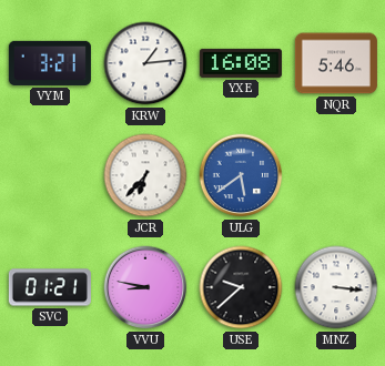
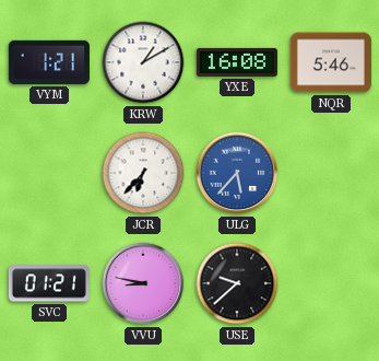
VYM: 3:21 -> 1:21 (49, 62)
KRW: 1:14 -> 1:10 (143, 62)
ULG: 5:39 -> 5:37 (237, 173)
MNZ: 3:16 -> none (336, 287)
